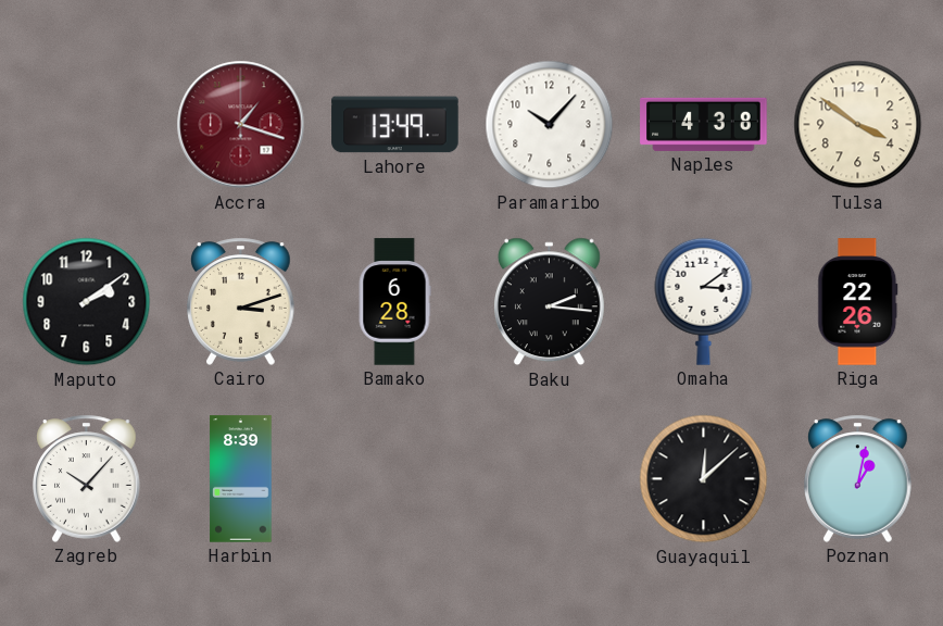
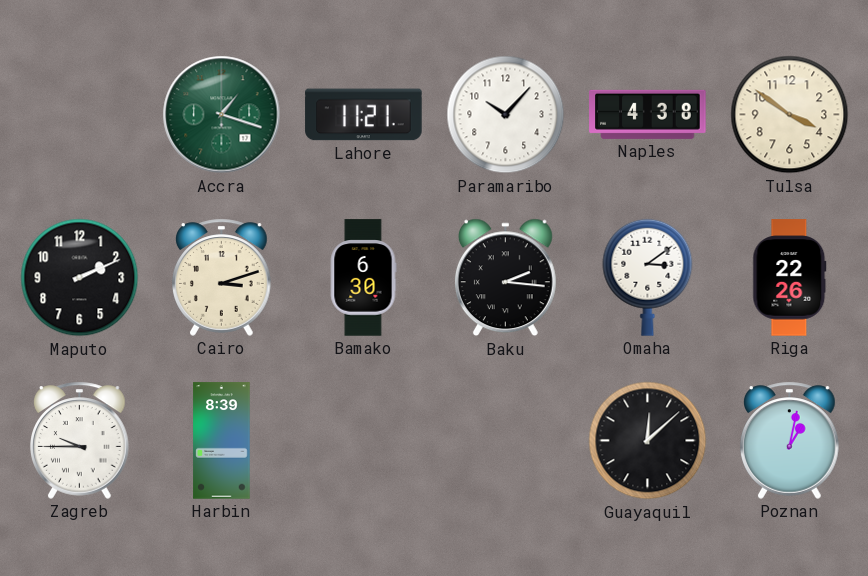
Accra dial: burgundy -> green (222, 115)
Lahore: 13:49 -> 11:21 (364, 115)
Maputo: 2:09 -> 2:11 (80, 278)
Bamako: 6:28 -> 6:30 (363, 278)
Zagreb: 10:07 -> 9:45 (80, 440)
